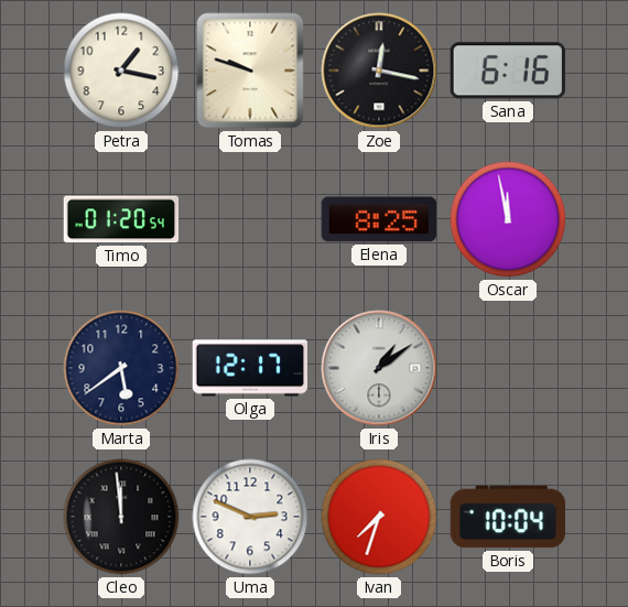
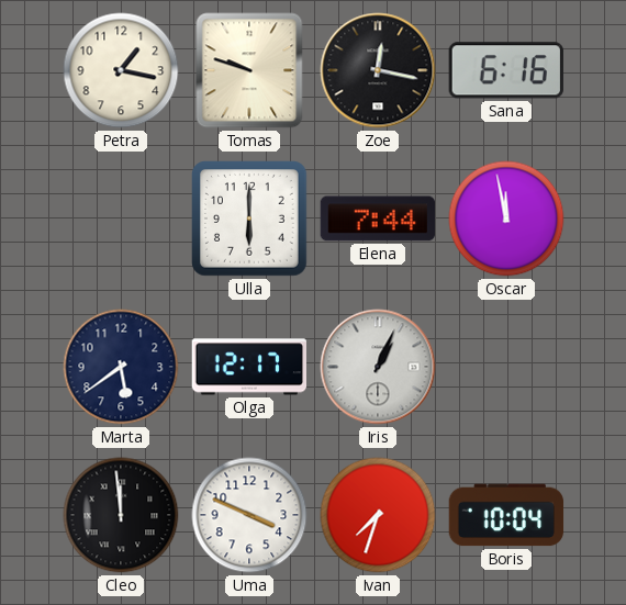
Timo: 01:20 -> none (121, 219)
Ulla: none -> 6:00 (250, 220)
Elena: 8:25 -> 7:44 (378, 219)
Iris: 1:09 -> 1:04 (378, 367)
Uma: 2:49 -> 3:49 (249, 515)
